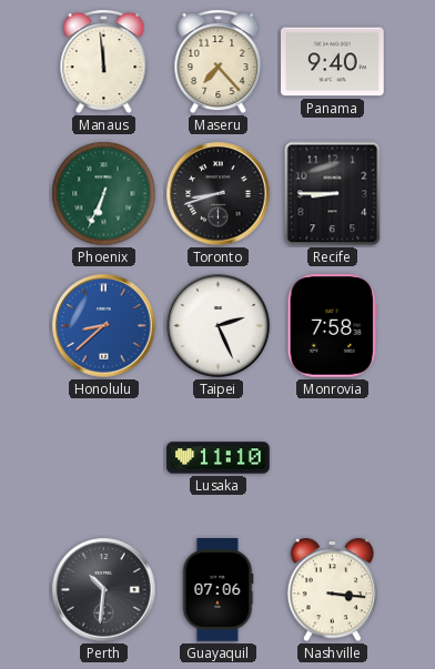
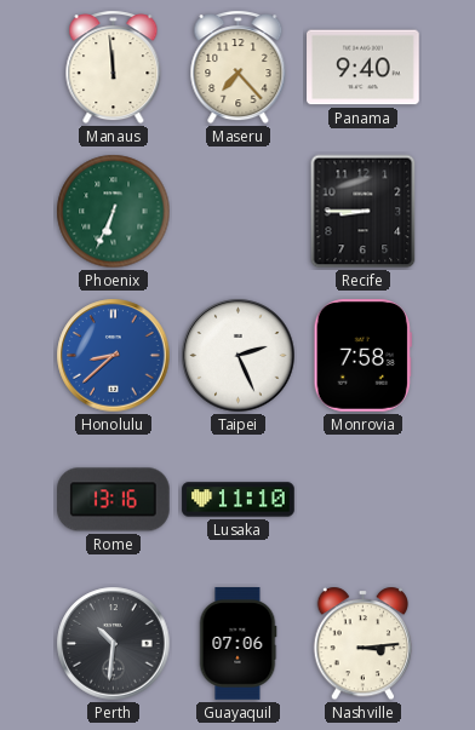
Toronto: 8:42 -> none (219, 194)
Rome: none -> 13:16 (114, 500)
Nashville: 3:16 -> 3:14 (364, 644)
